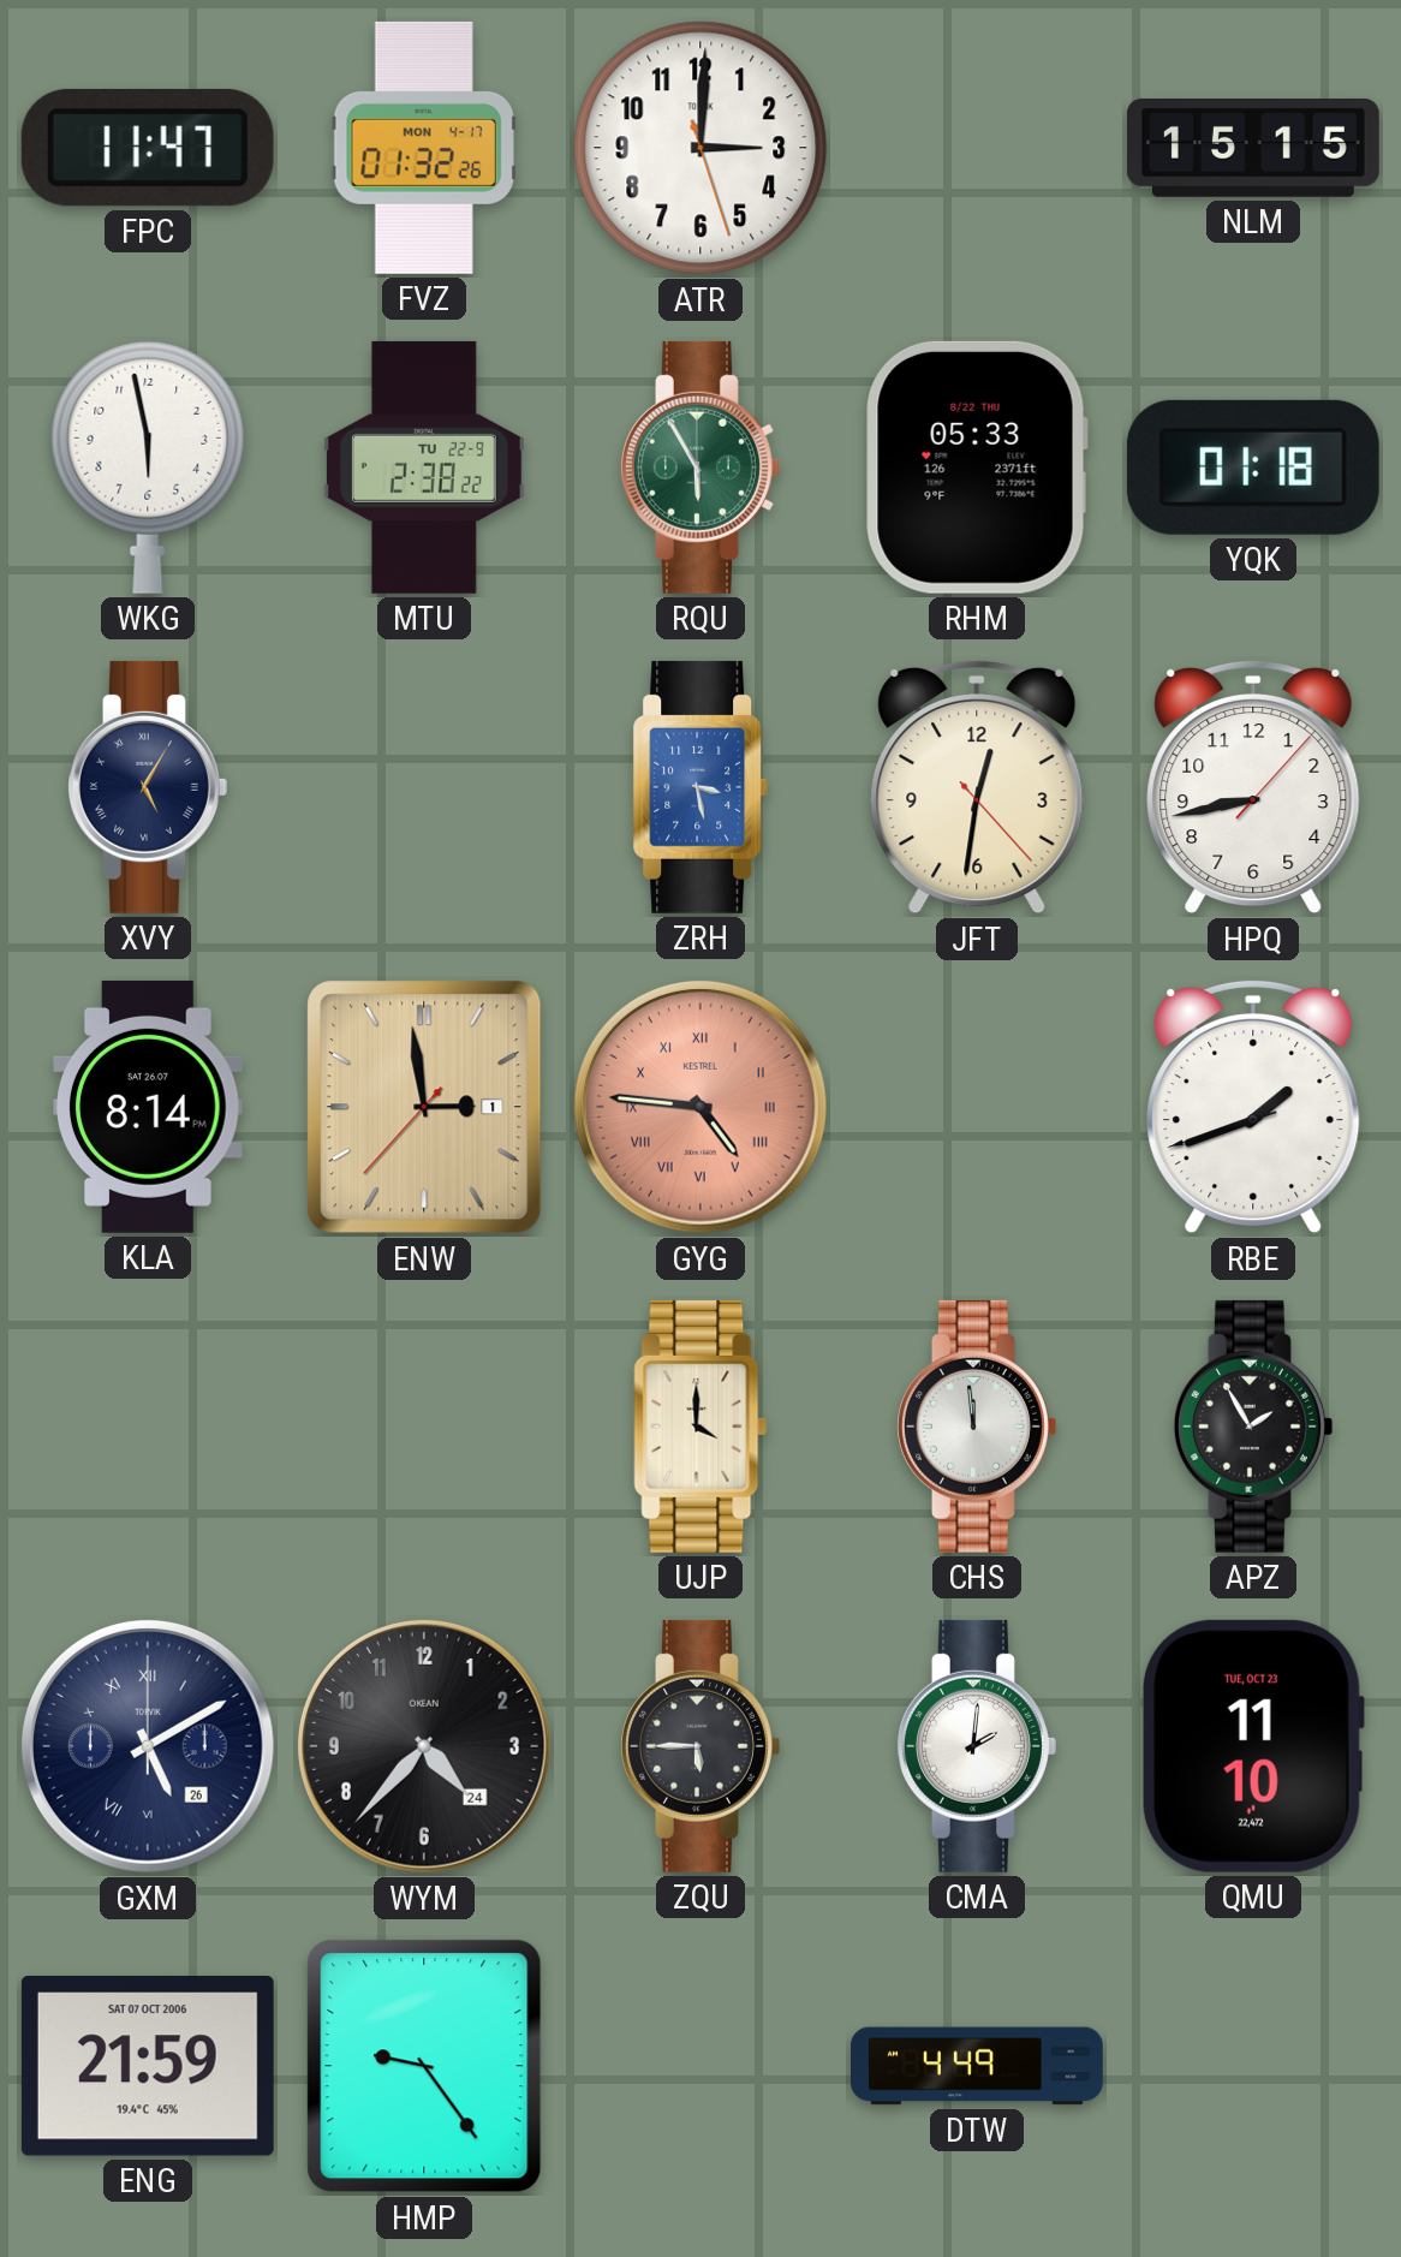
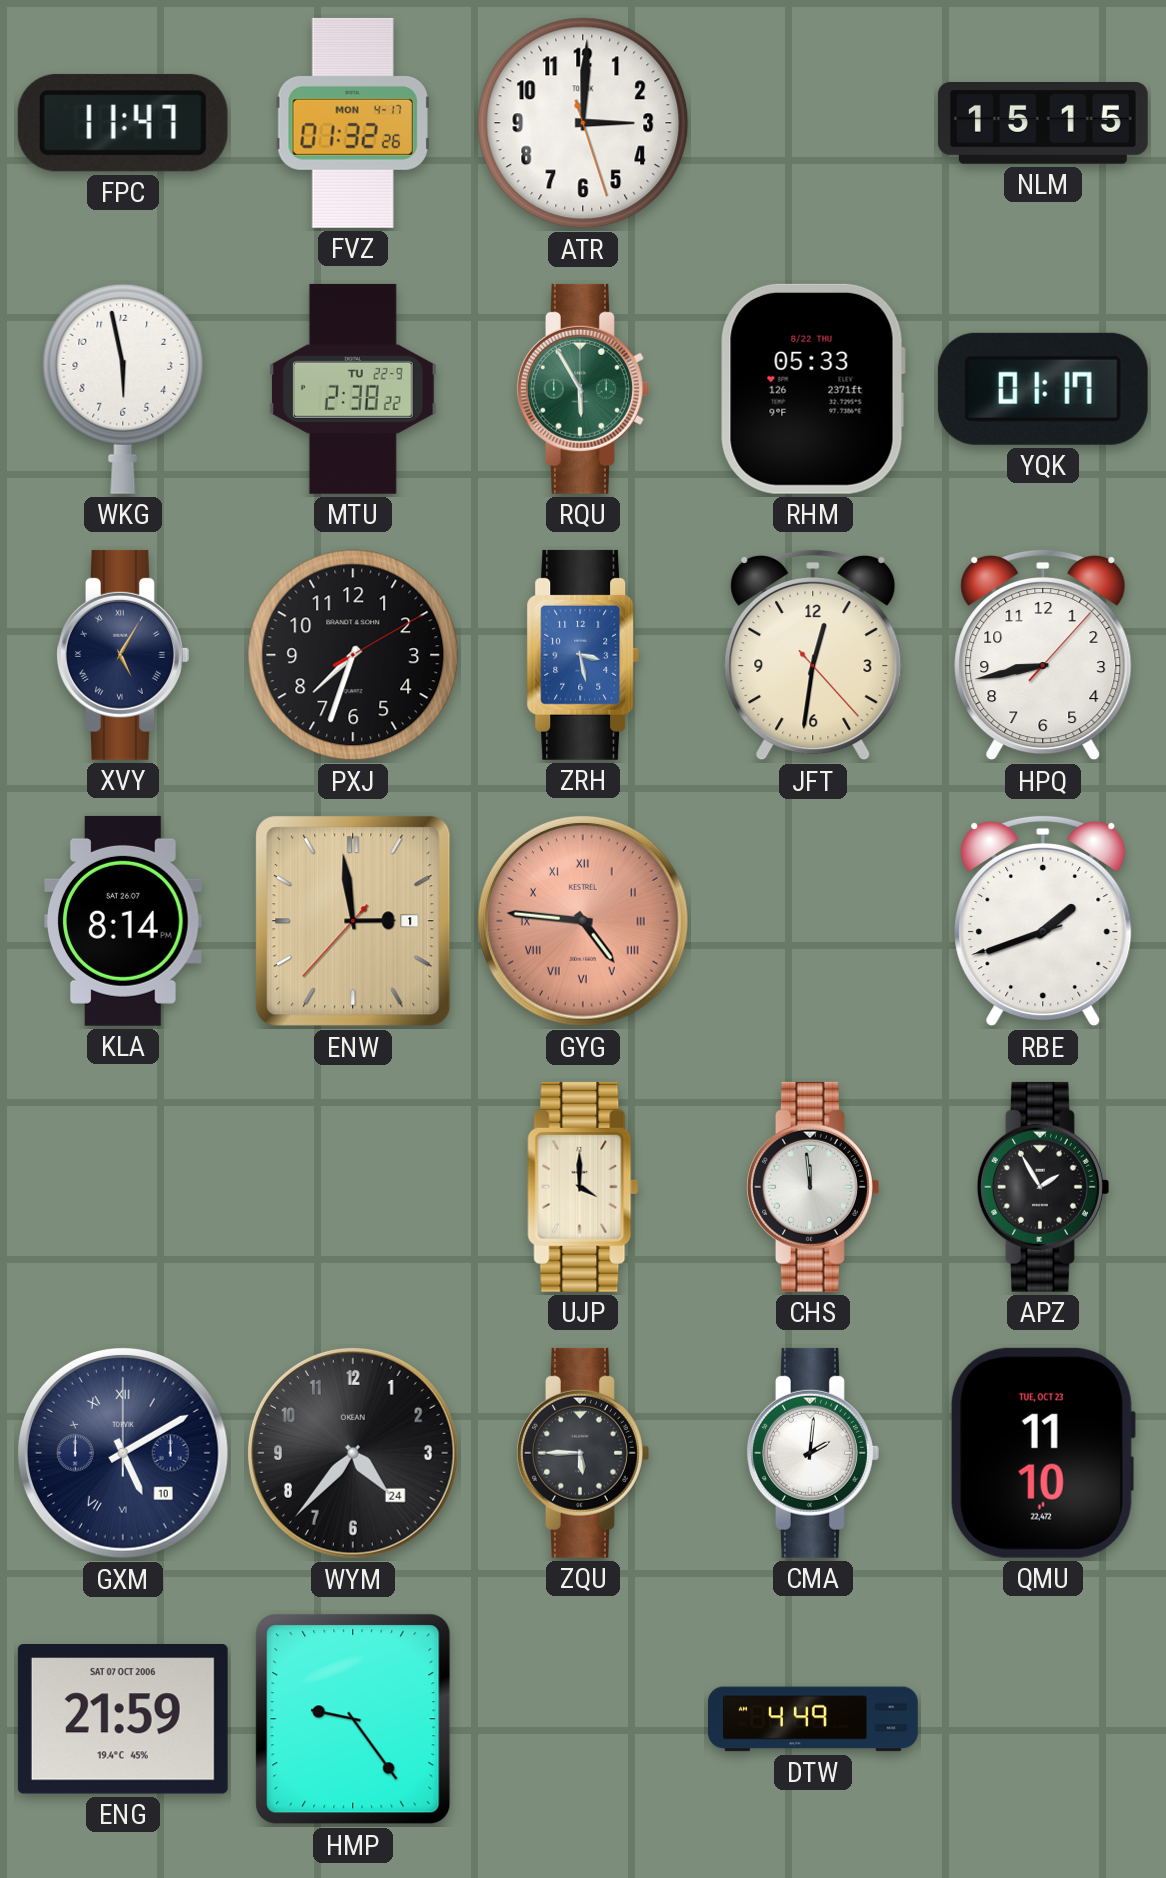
YQK: 01:18 -> 01:17 (1043, 389)
PXJ: none -> 7:33 (353, 655)
GXM date: 26 -> 10 (123, 1453)
